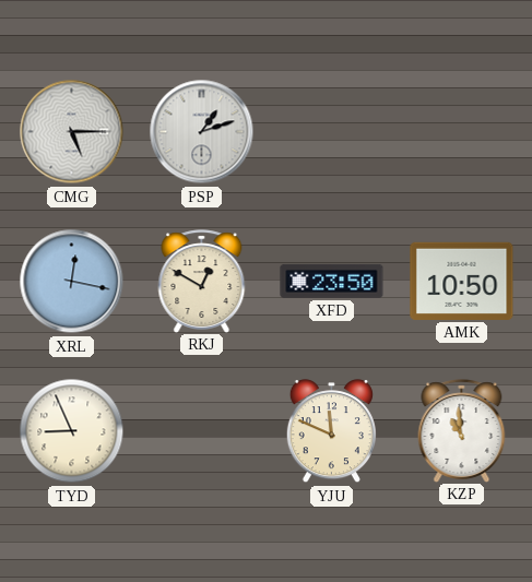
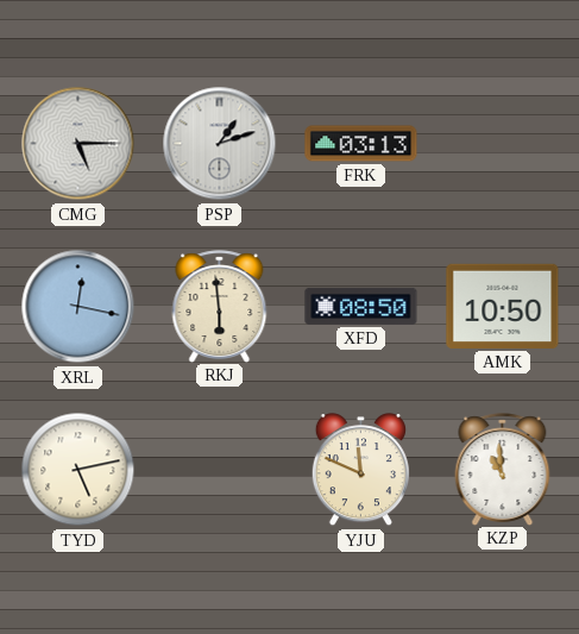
FRK: none -> 03:13 (361, 144)
RKJ: 12:50 -> 5:59 (220, 306)
XFD: 23:50 -> 08:50 (361, 306)
TYD: 8:56 -> 5:13 (78, 470)
